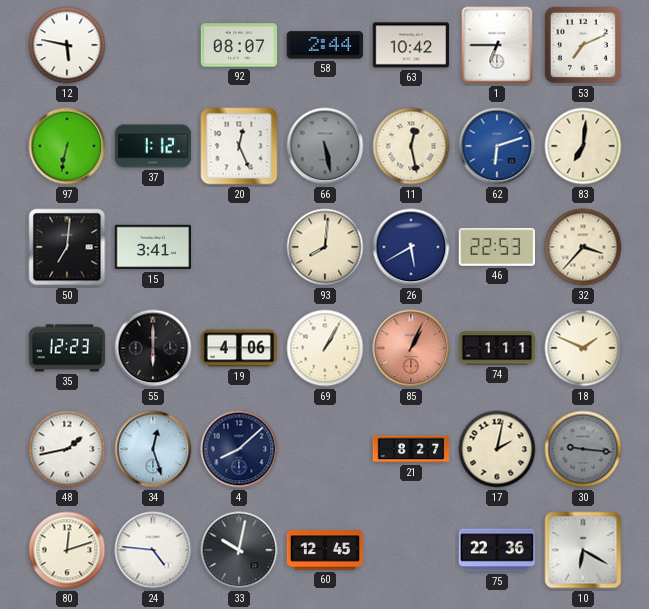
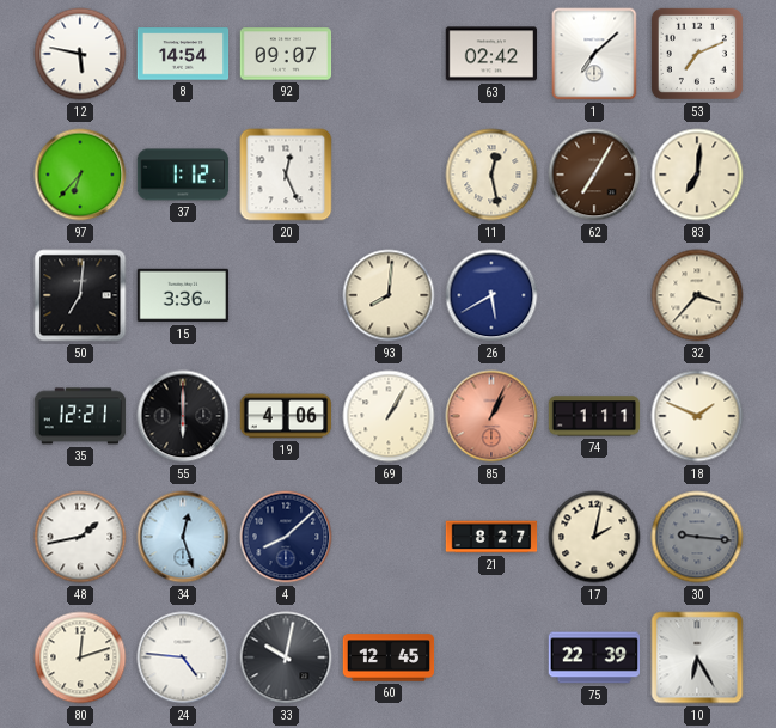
8: none -> 14:54 (183, 54)
92: 08:07 -> 09:07 (286, 54)
58: 2:44 -> none (324, 45)
63: 10:42 -> 02:42 (491, 54)
1: 6:45 -> 7:08 (594, 54)
97: 6:32 -> 6:37 (80, 175)
66: 5:28 -> none (325, 146)
62: 6:12 -> 7:05 (594, 175)
62 dial: blue -> brown (594, 175)
15: 3:41 -> 3:36 (183, 295)
46: 22:53 -> none (496, 247)
35: 12:23 -> 12:21 (80, 416)
75: 22:36 -> 22:39 (594, 657)
10: 6:20 -> 6:25 (697, 657)
